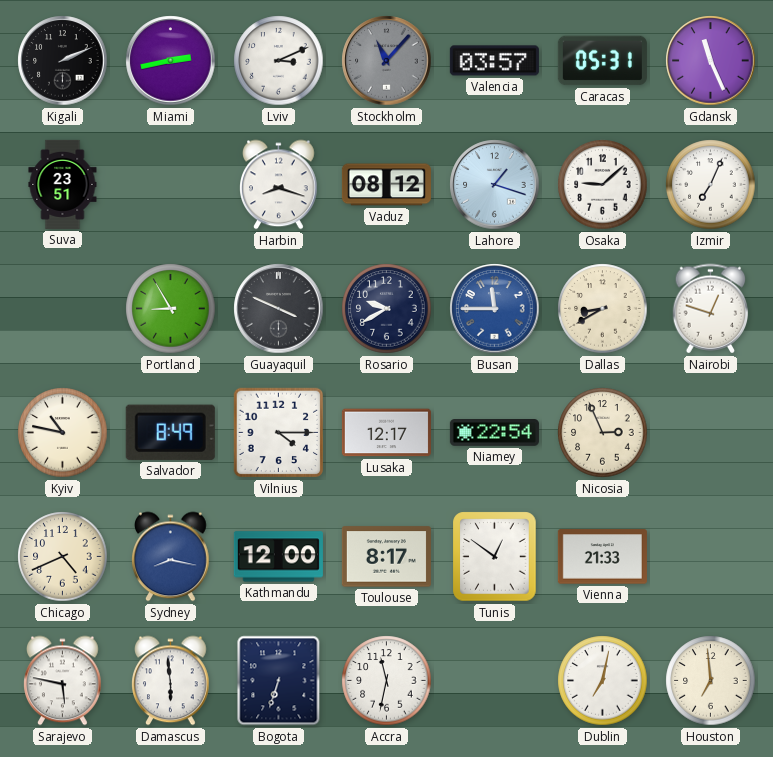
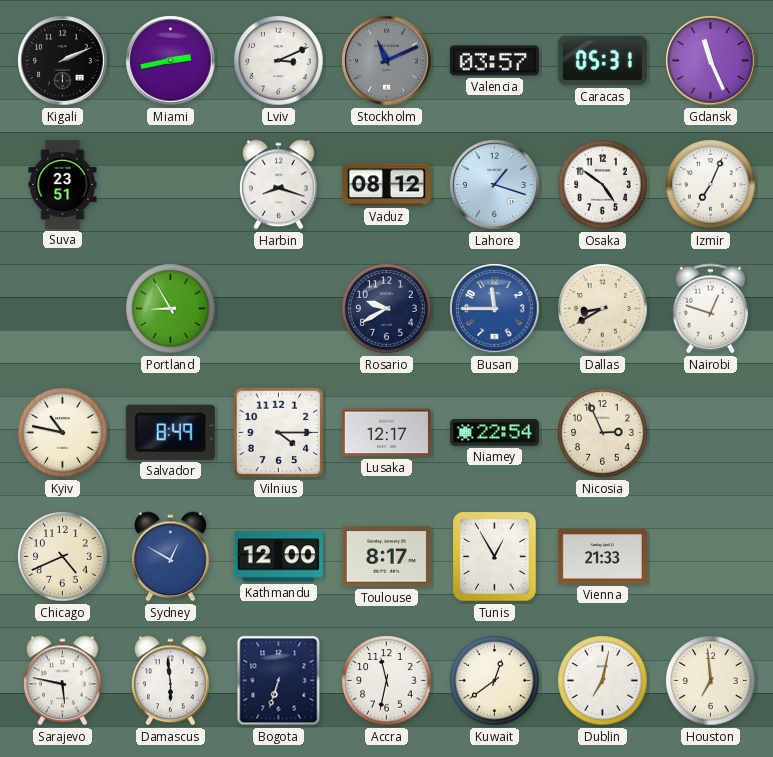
Stockholm: 11:07 -> 11:11 (387, 61)
Osaka: 9:08 -> 4:51 (603, 185)
Guayaquil: 3:49 -> none (279, 309)
Sydney: 8:17 -> 12:50 (171, 557)
Tunis: 12:51 -> 12:55 (495, 557)
Kuwait: none -> 12:39 (495, 681)
